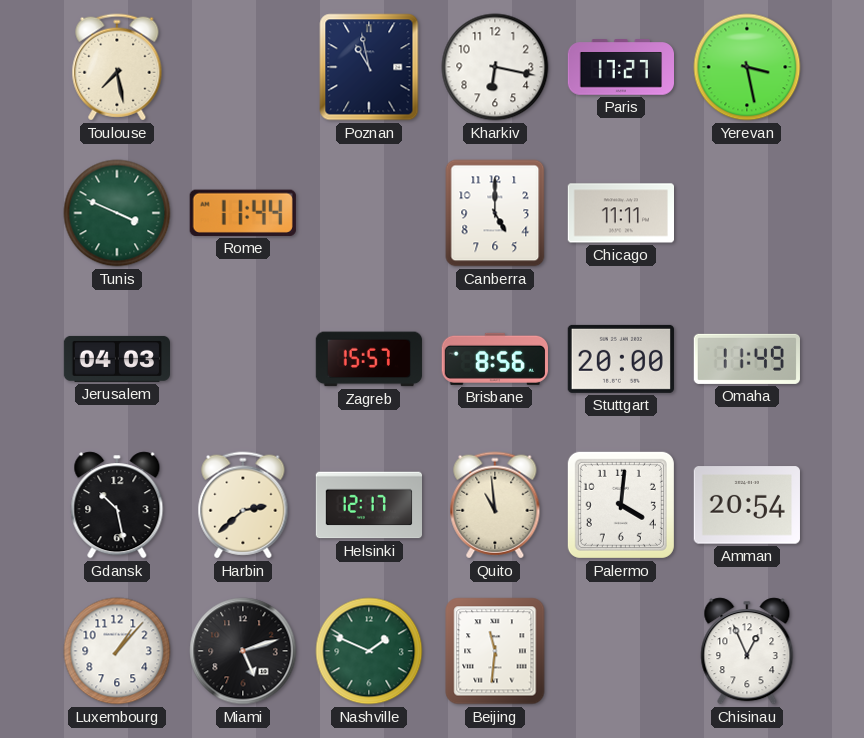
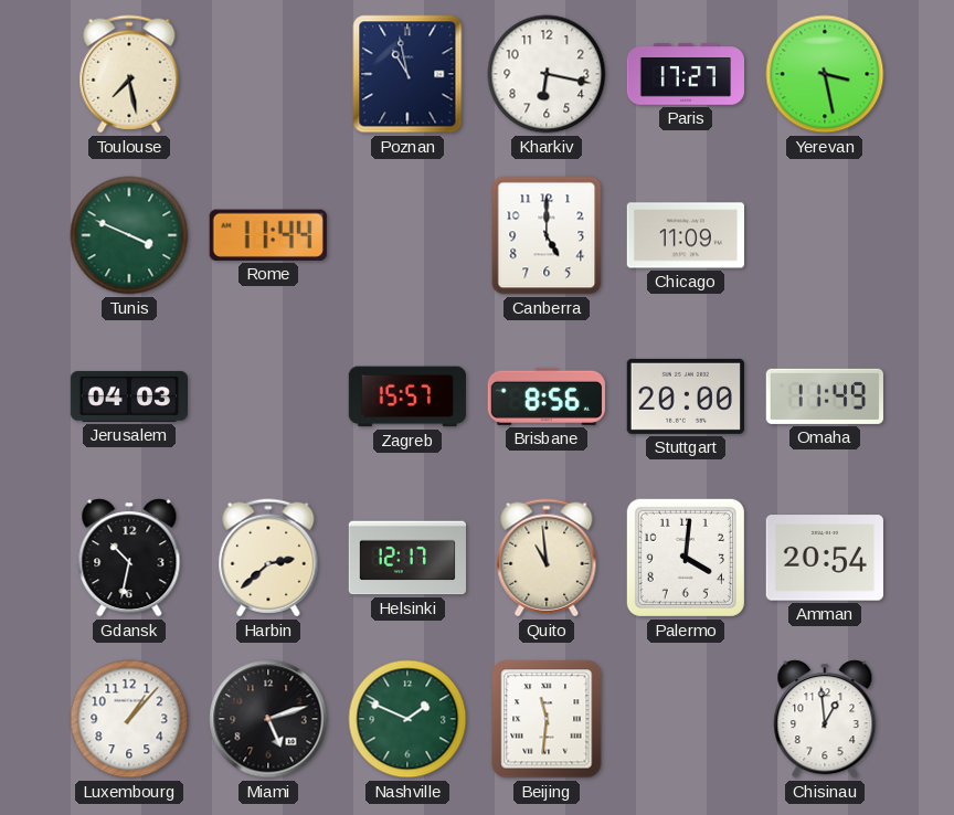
Chicago: 11:11 -> 11:09 (685, 235)
Gdansk: 10:28 -> 10:32 (129, 558)
Chisinau: 12:56 -> 12:59 (825, 719)
